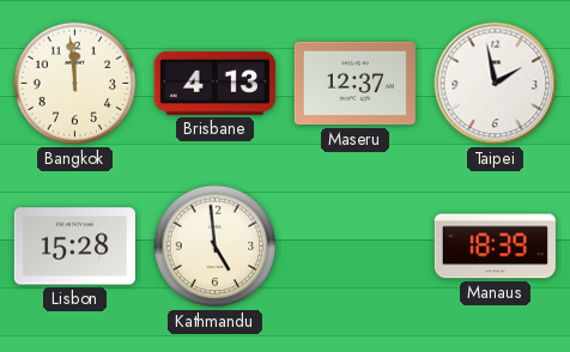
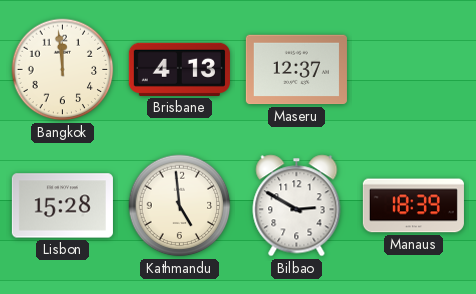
Taipei: 1:58 -> none (496, 84)
Bilbao: none -> 2:50 (297, 206)
